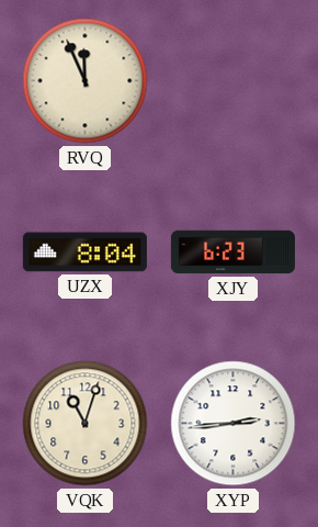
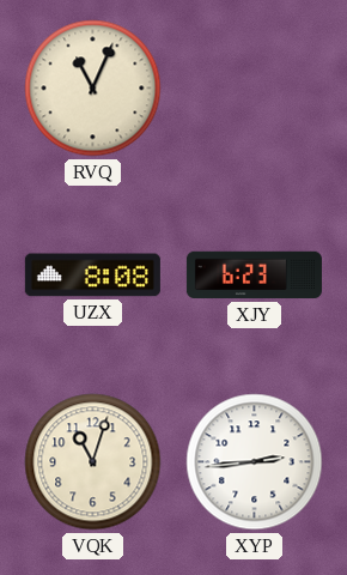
RVQ: 11:56 -> 11:04 (93, 89)
UZX: 8:04 -> 8:08 (92, 276)
